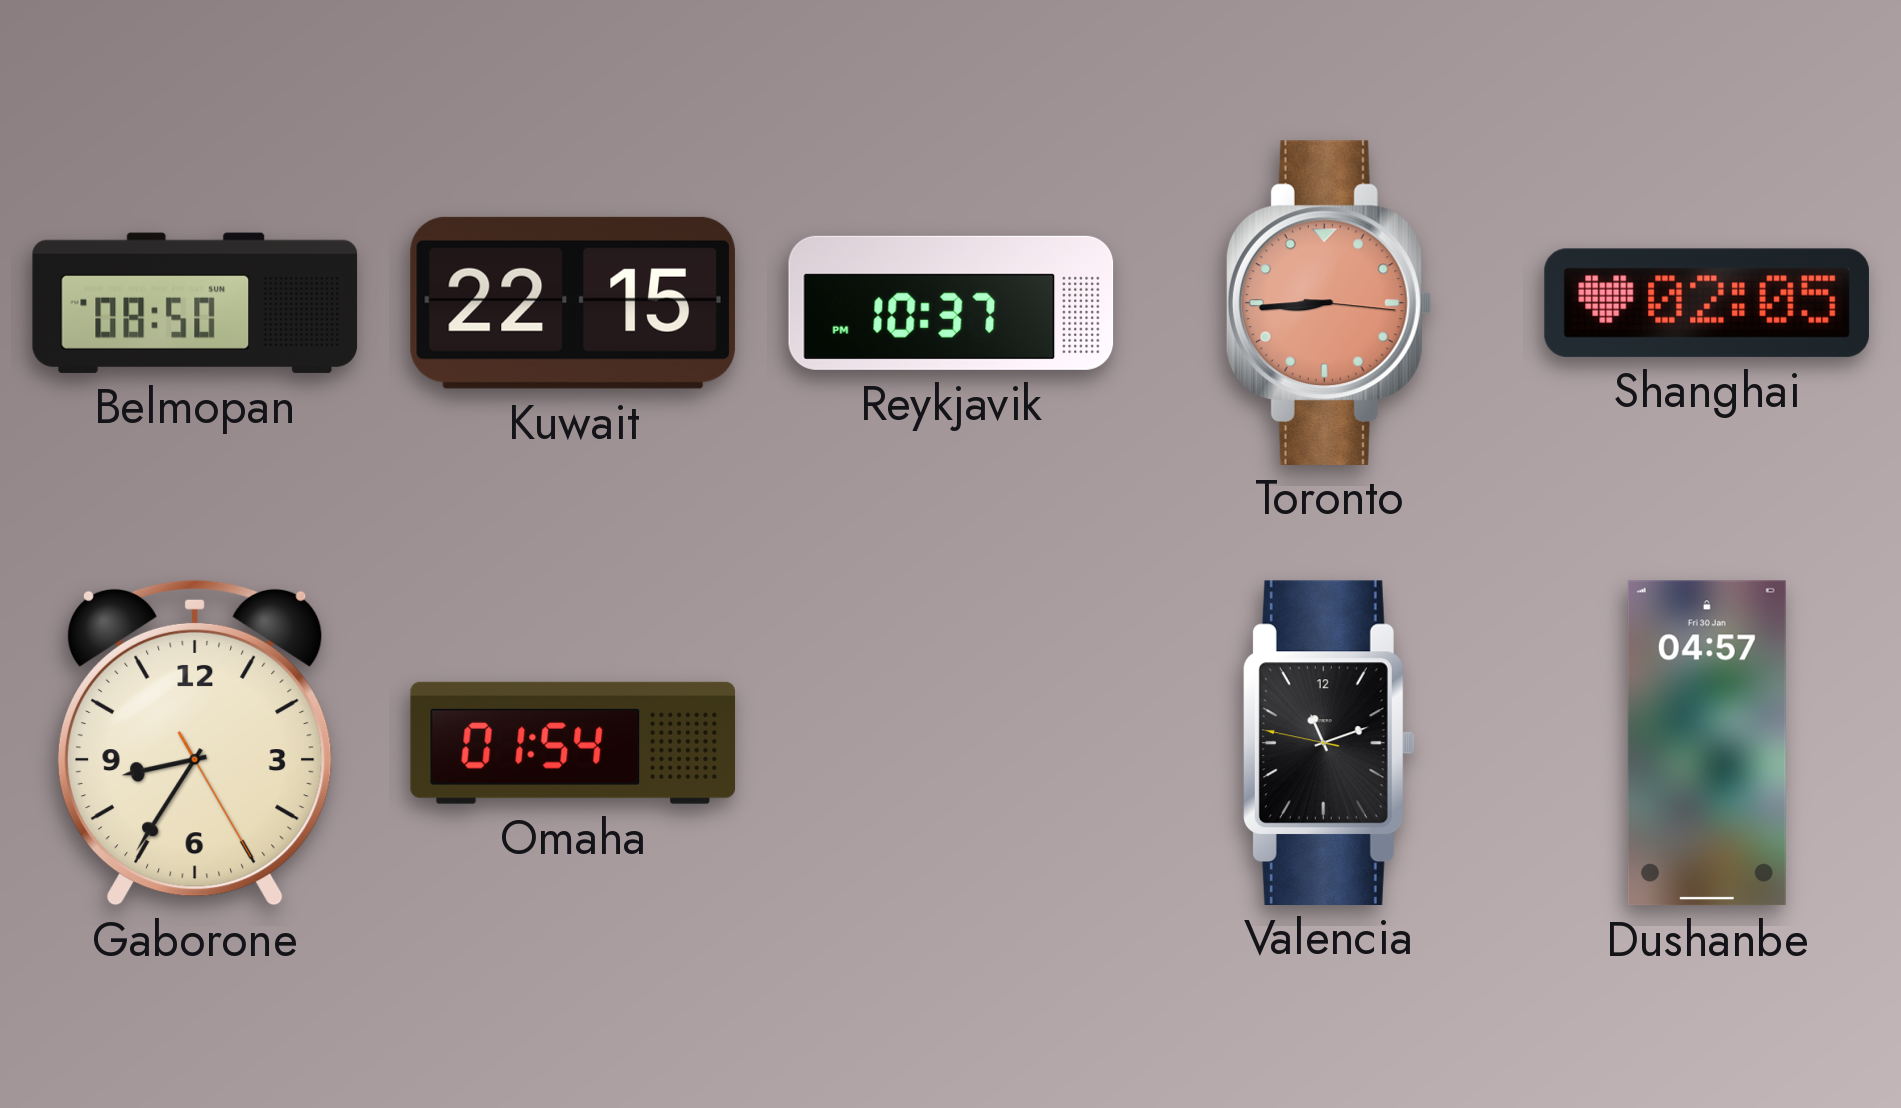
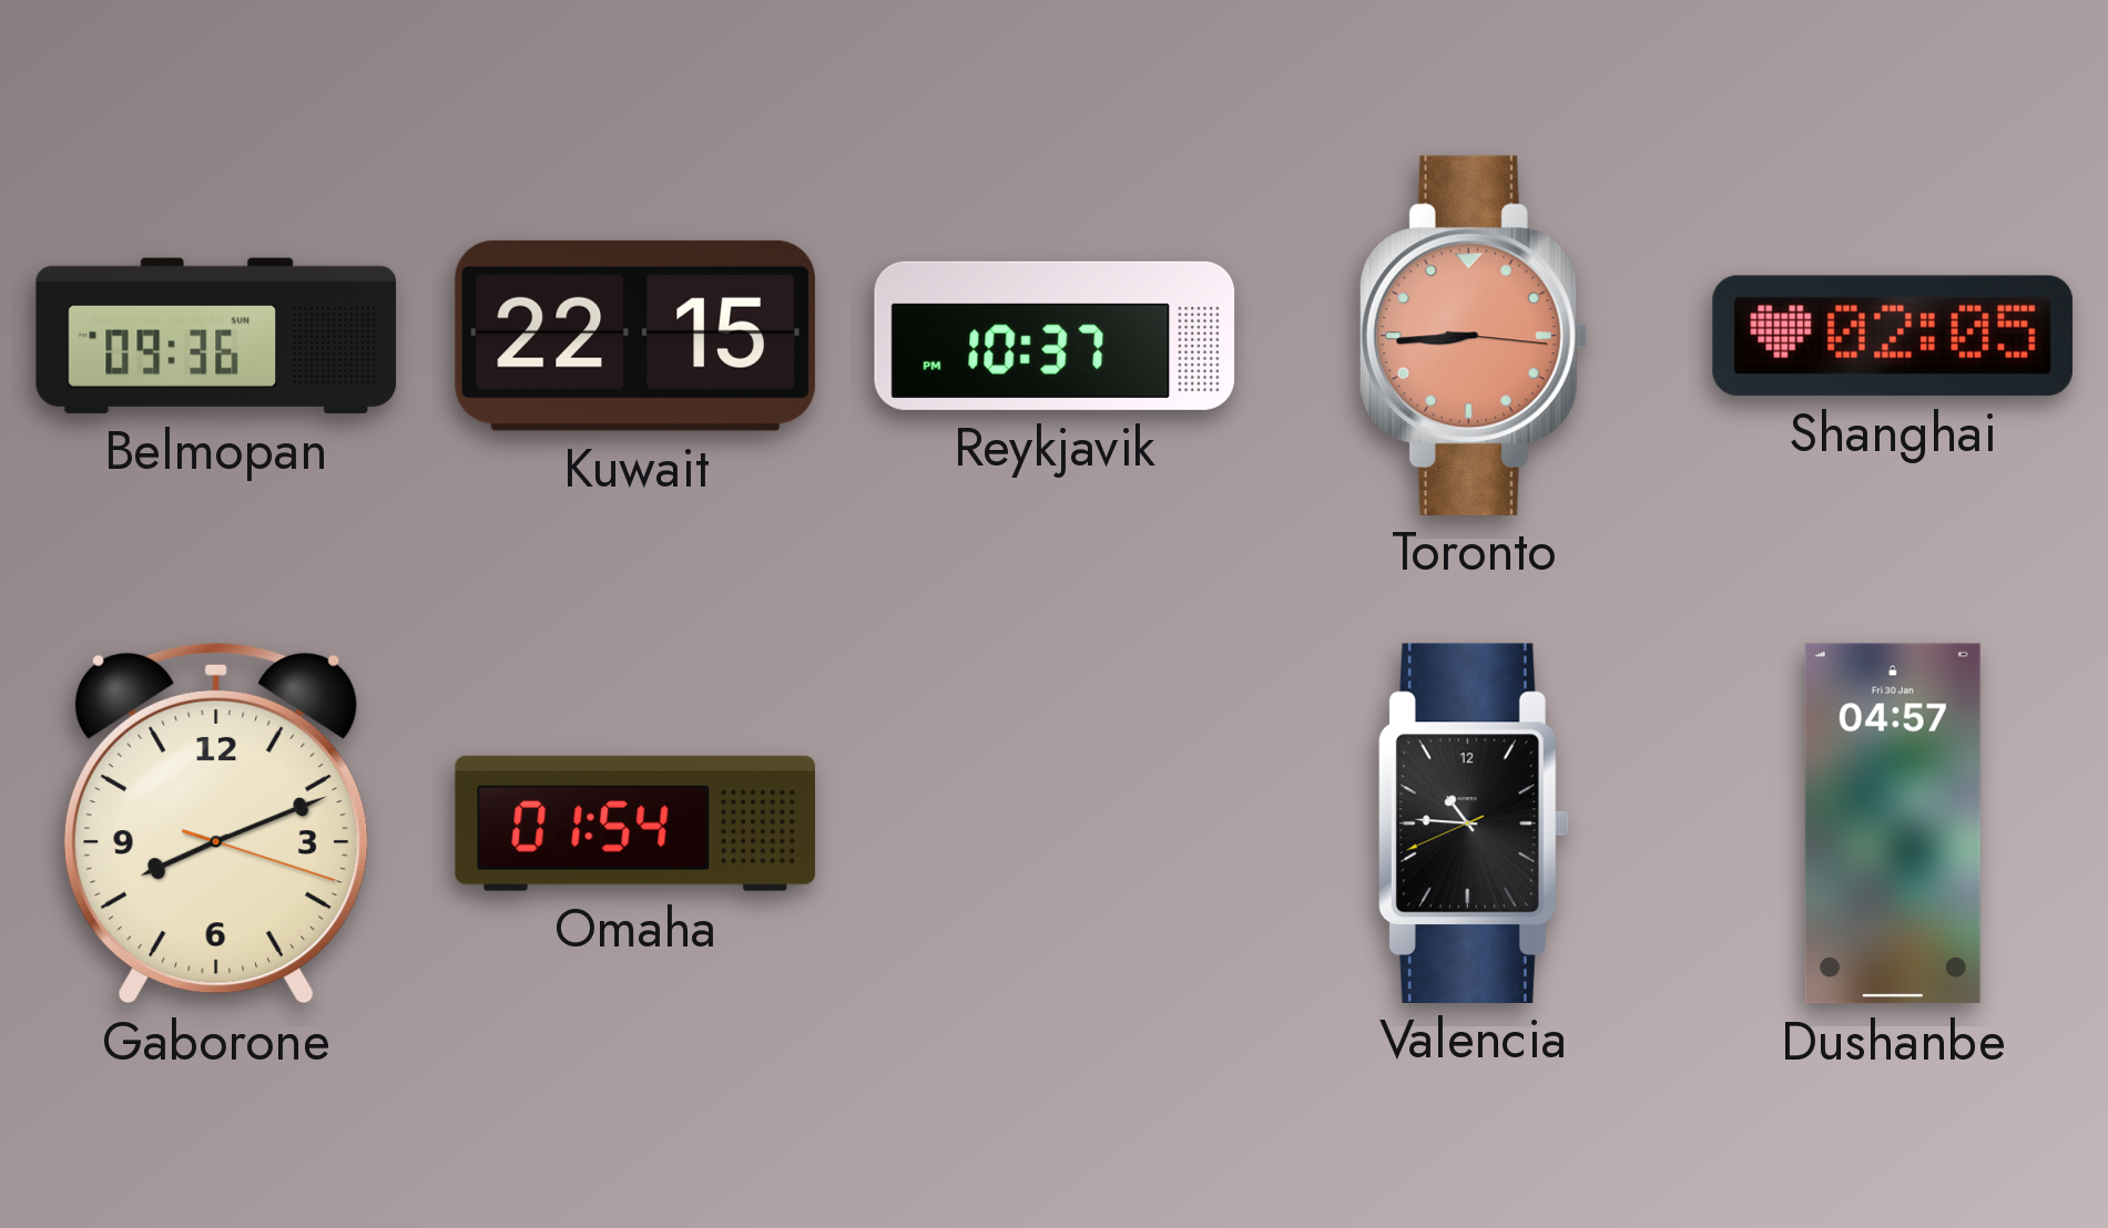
Belmopan: 08:50 -> 09:36 (216, 336)
Gaborone: 8:35 -> 8:11 (216, 823)
Valencia: 11:11 -> 10:45 (1474, 822)
